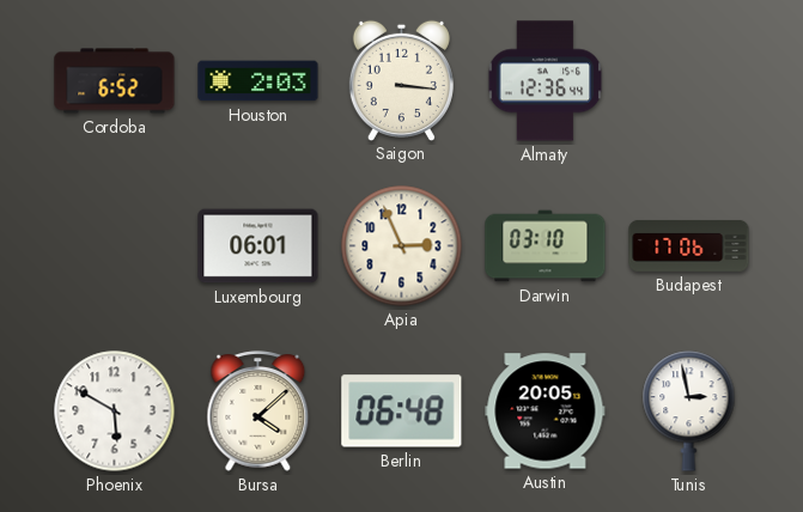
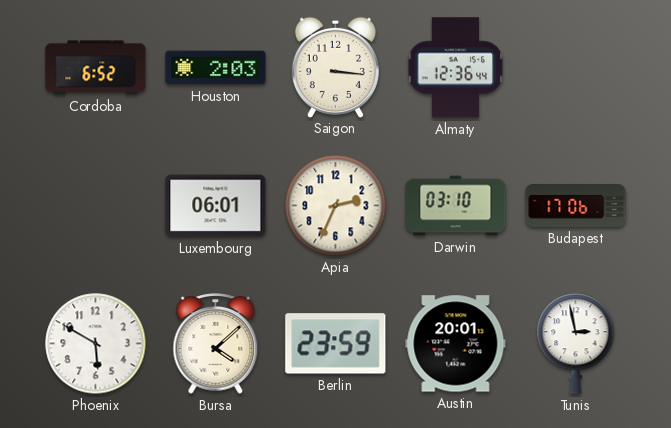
Apia: 2:56 -> 2:34 (336, 206)
Berlin: 06:48 -> 23:59 (336, 344)
Austin: 20:05 -> 20:01 (456, 344)
